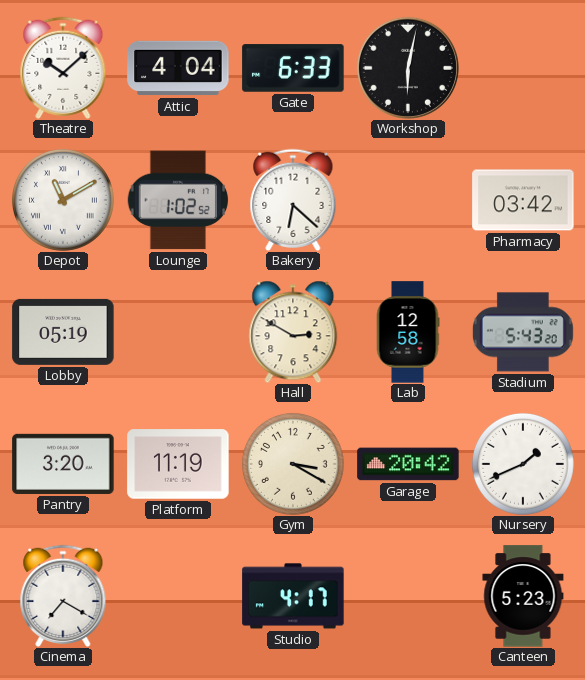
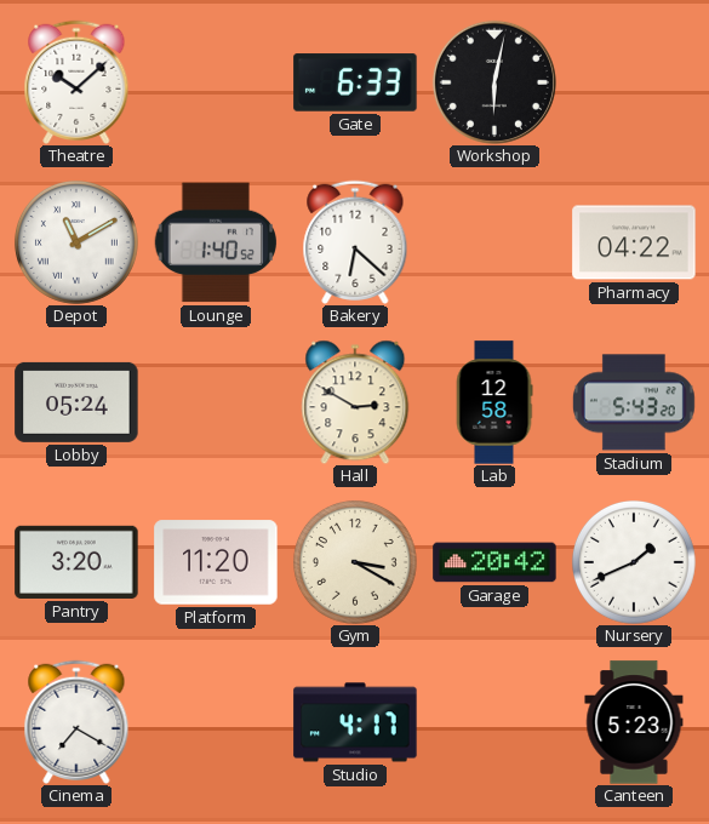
Attic: 4:04 -> none (178, 68)
Lounge: 1:02 -> 1:40 (215, 242)
Pharmacy: 03:42 -> 04:22 (634, 242)
Lobby: 05:19 -> 05:24 (76, 402)
Platform: 11:19 -> 11:20 (216, 562)
